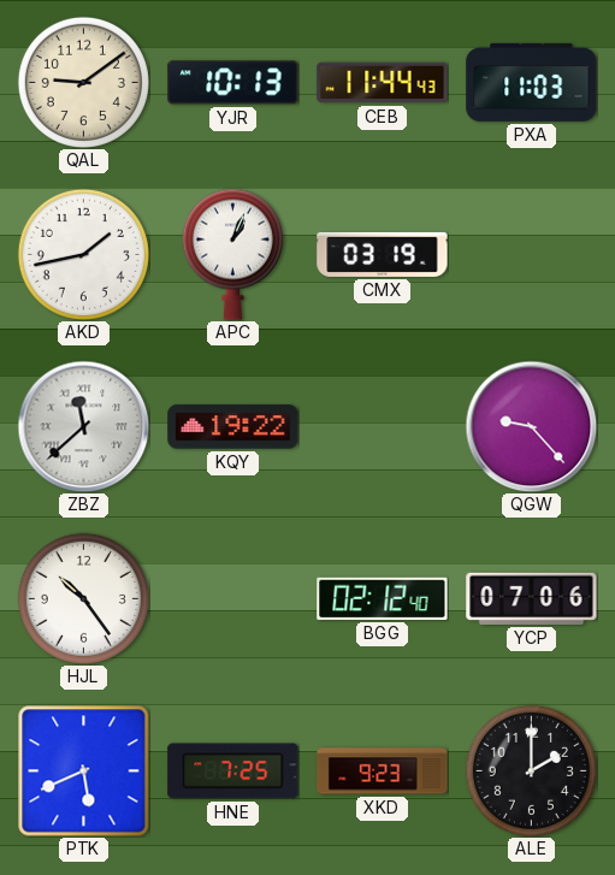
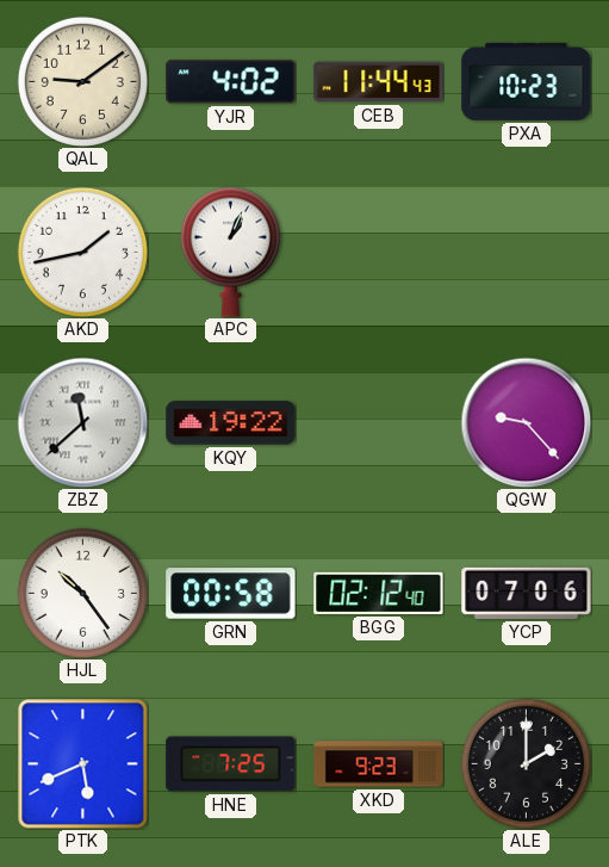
YJR: 10:13 -> 4:02 (231, 82)
PXA: 11:03 -> 10:23 (527, 81)
CMX: 03:19 -> none (383, 254)
GRN: none -> 00:58 (231, 594)
